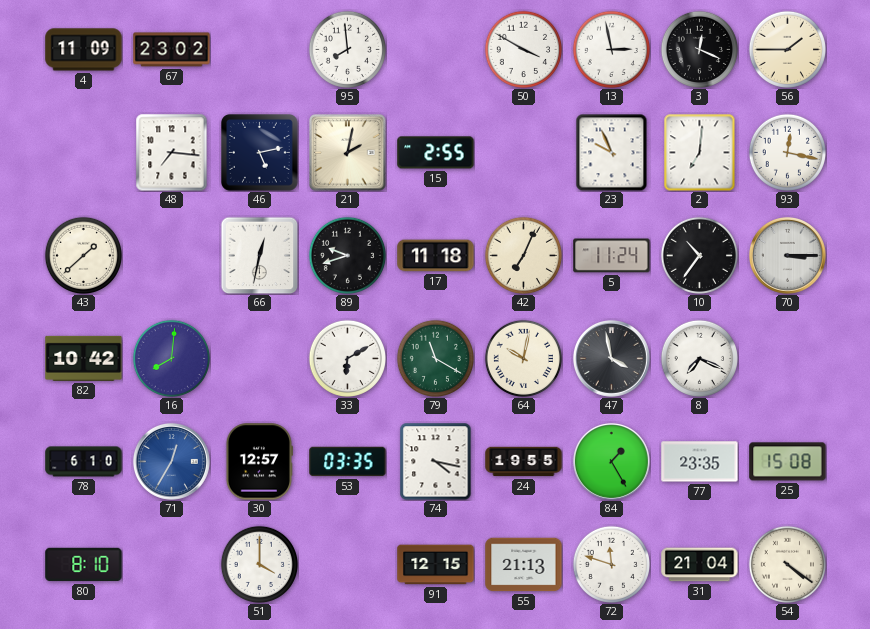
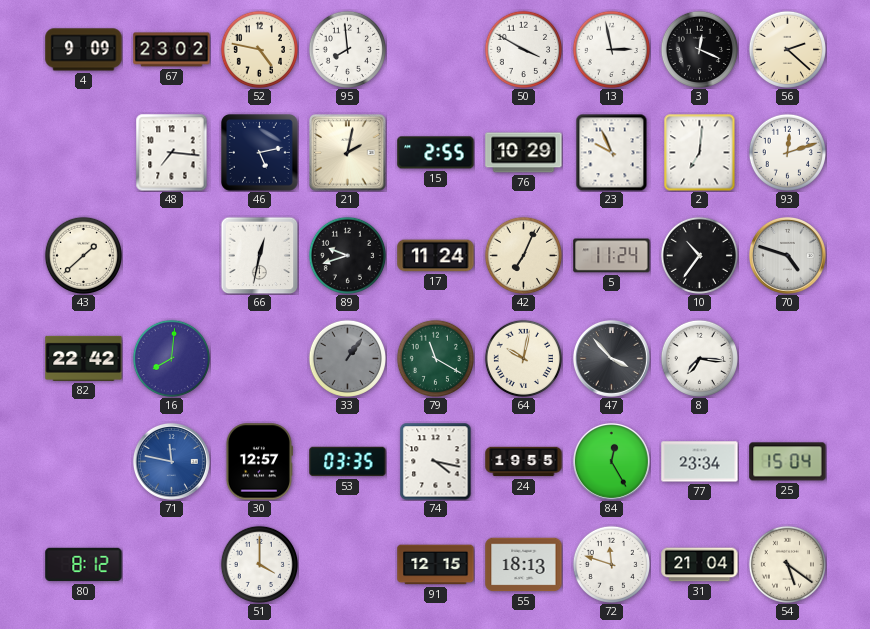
4: 11:09 -> 9:09 (84, 50)
52: none -> 4:47 (259, 49)
56: 1:45 -> 2:22 (787, 49)
76: none -> 10:29 (524, 153)
93: 12:17 -> 12:12 (787, 152)
17: 11:18 -> 11:24 (436, 256)
70: 3:15 -> 4:48 (787, 255)
82: 10:42 -> 22:42 (84, 358)
33: 6:10 -> 1:06 (347, 358)
33 dial: white -> grey (347, 358)
47: 3:58 -> 3:53 (611, 358)
8: 7:19 -> 7:16 (699, 358)
78: 6:10 -> none (84, 462)
71: 12:35 -> 11:47 (171, 461)
84: 1:25 -> 12:25 (611, 461)
77: 23:35 -> 23:34 (700, 462)
25: 15:08 -> 15:04 (788, 462)
80: 8:10 -> 8:12 (84, 565)
55: 21:13 -> 18:13 (524, 565)
54: 4:21 -> 5:21 (787, 564)
